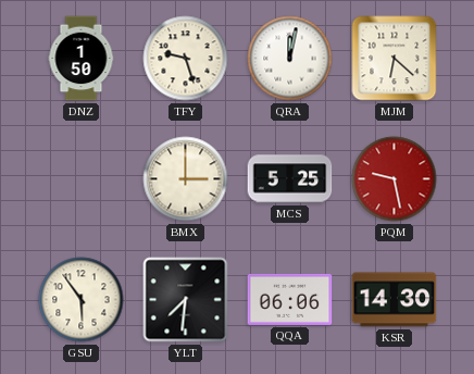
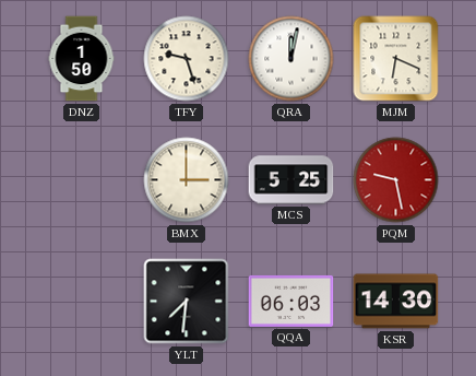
MJM: 6:22 -> 6:19 (396, 59)
GSU: 5:54 -> none (82, 300)
QQA: 06:06 -> 06:03 (291, 301)
